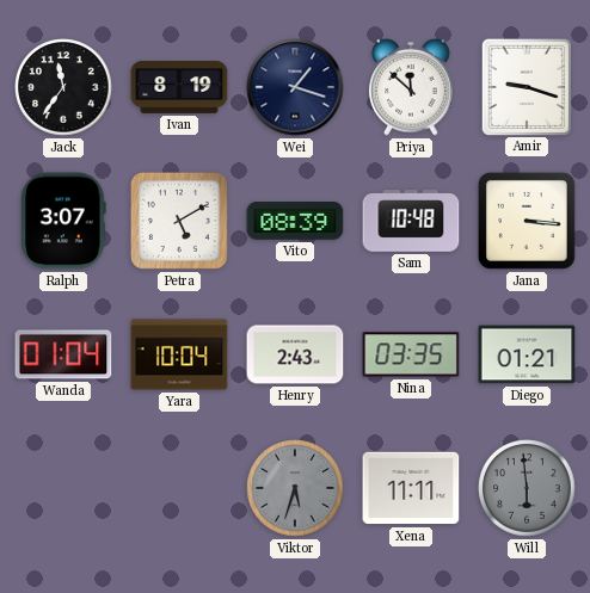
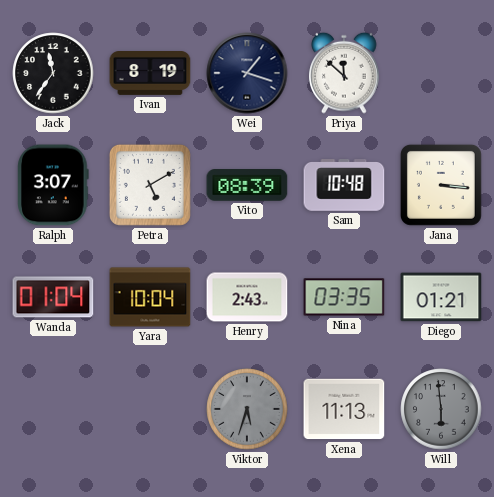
Amir: 9:18 -> none (526, 86)
Xena: 11:11 -> 11:13 (344, 409)
